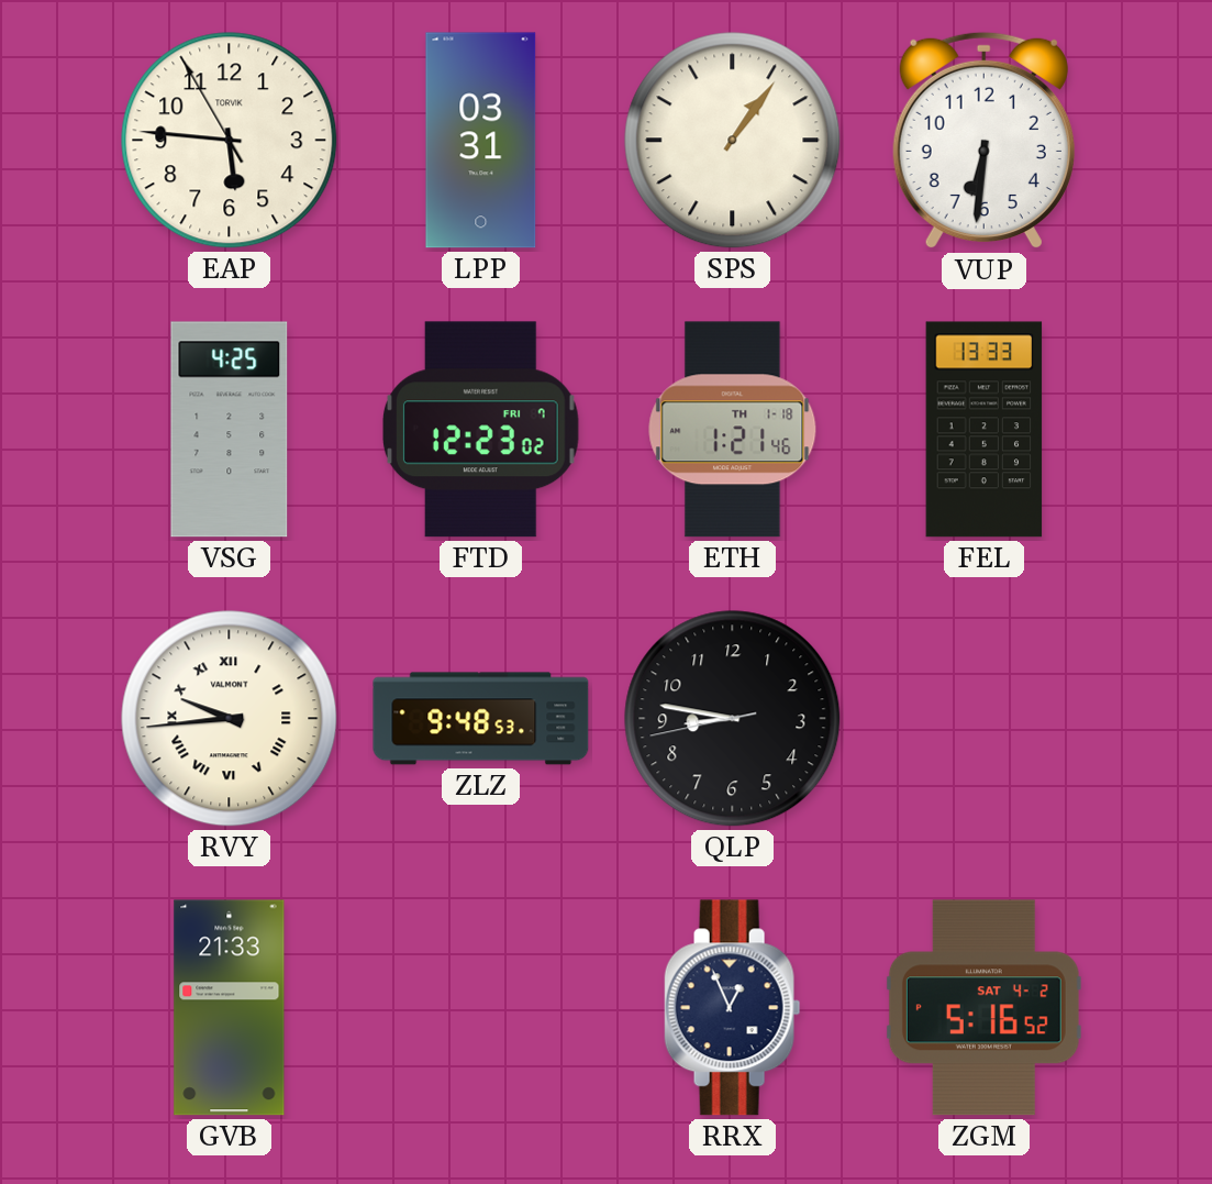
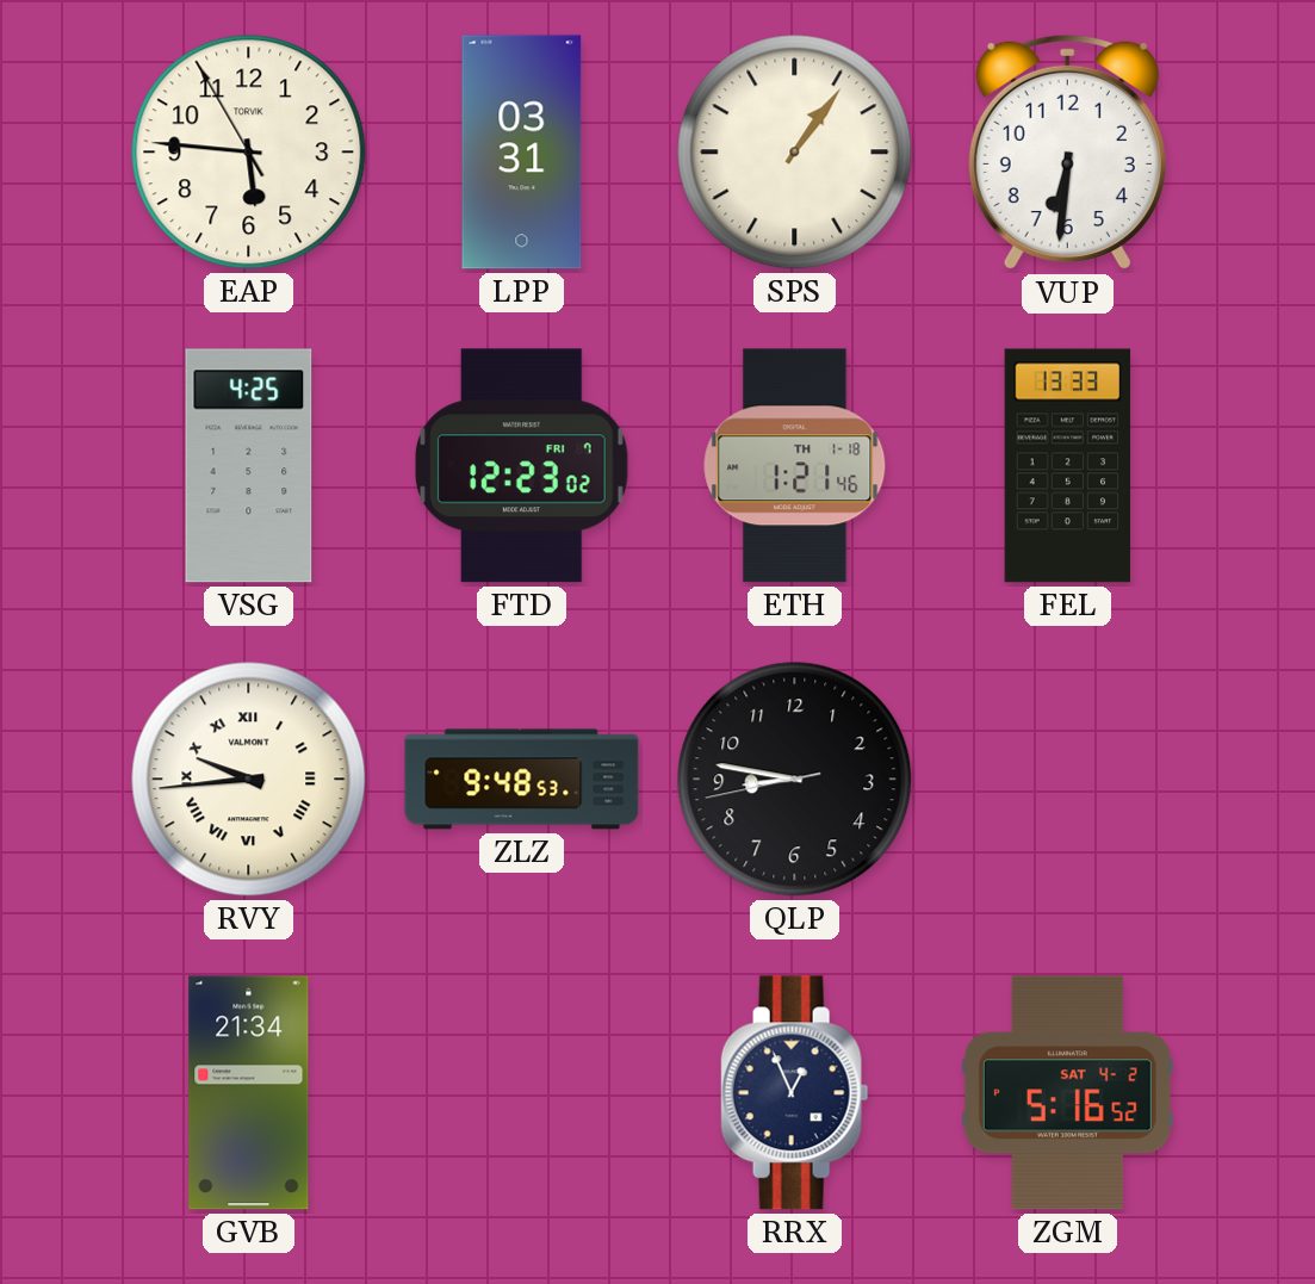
GVB: 21:33 -> 21:34 (249, 1093)
